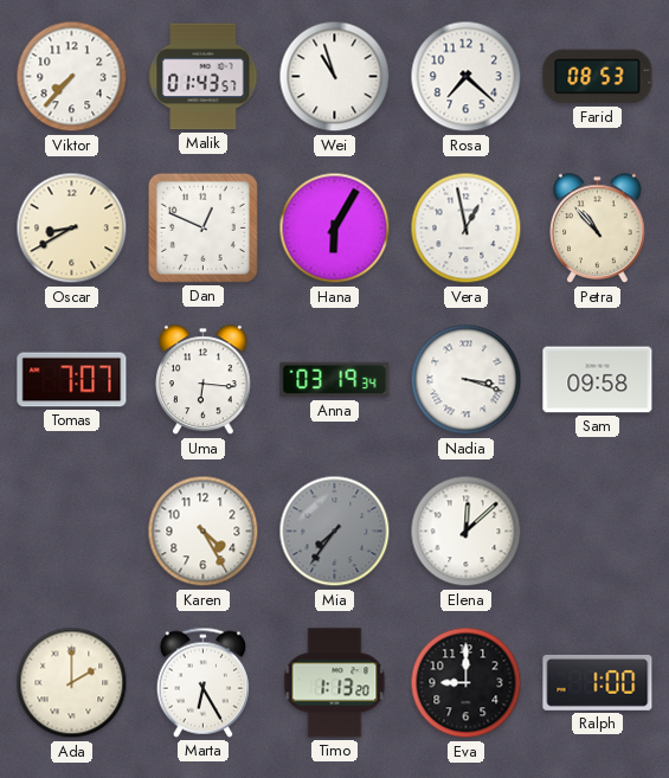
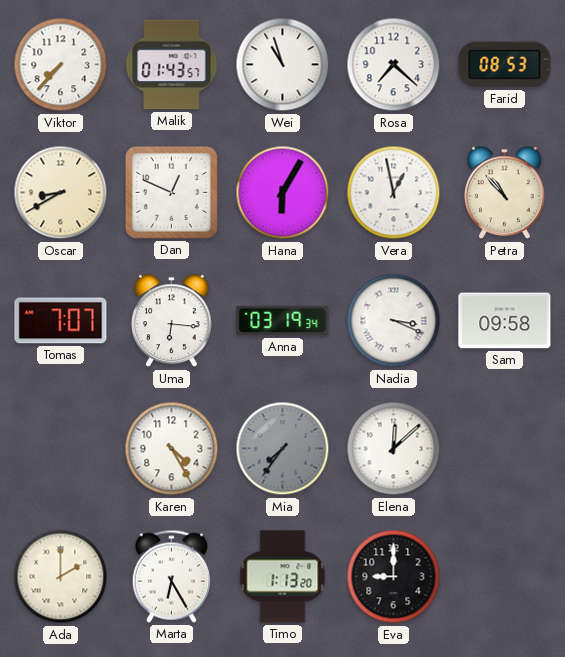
Nadia: 3:18 -> 3:19 (394, 321)
Ralph: 1:00 -> none (598, 682)
